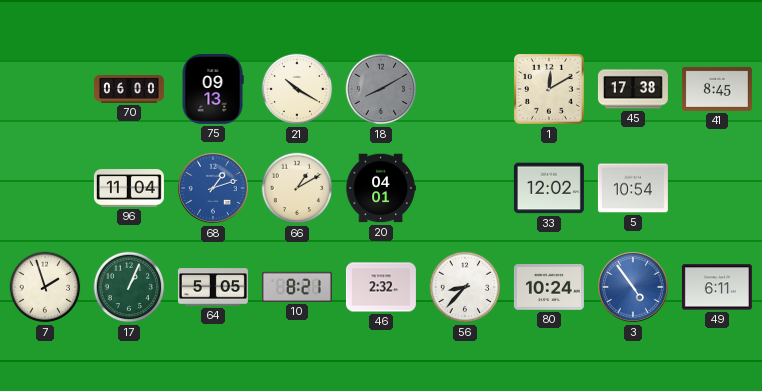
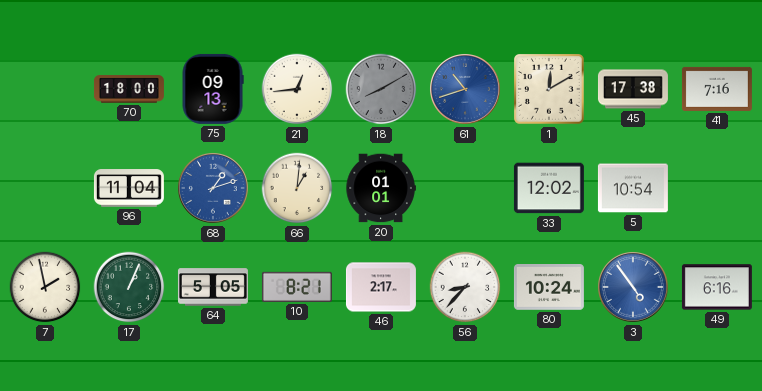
70: 06:00 -> 18:00 (129, 89)
21: 10:20 -> 12:44 (297, 89)
61: none -> 10:42 (466, 90)
41: 8:45 -> 7:16 (717, 89)
66: 1:10 -> 1:01 (297, 188)
20: 04:01 -> 01:01 (381, 188)
7: 1:57 -> 1:58 (45, 287)
46: 2:32 -> 2:17 (381, 287)
49: 6:11 -> 6:16 (717, 287)
